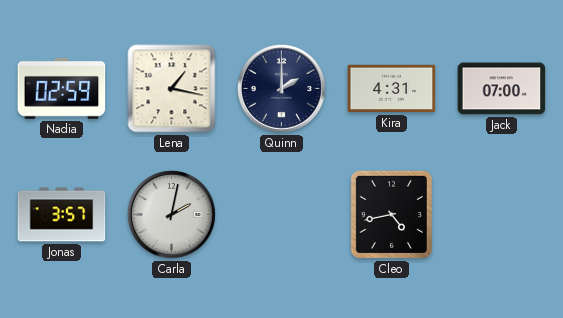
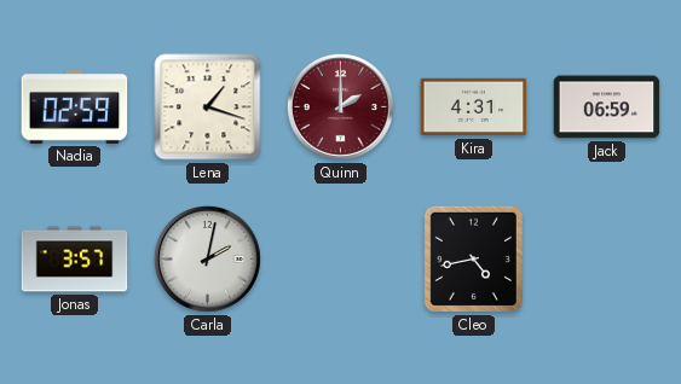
Lena: 1:17 -> 1:18 (208, 107)
Quinn dial: navy -> burgundy (340, 106)
Jack: 07:00 -> 06:59 (607, 107)
